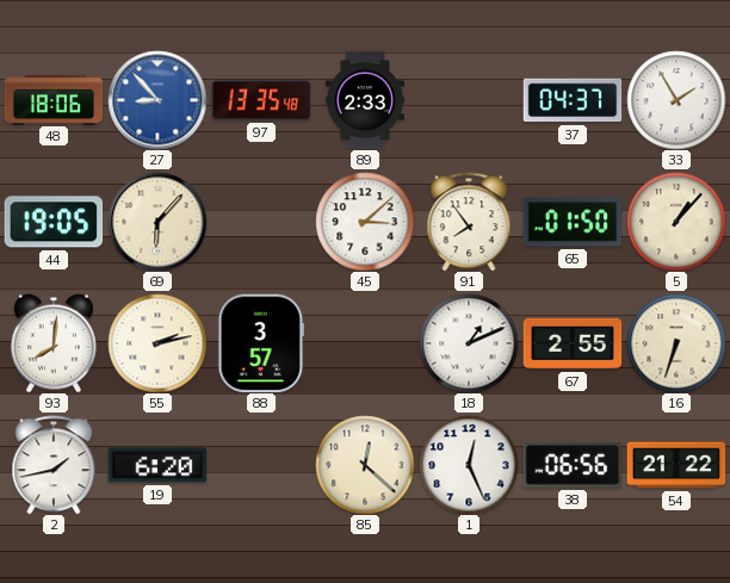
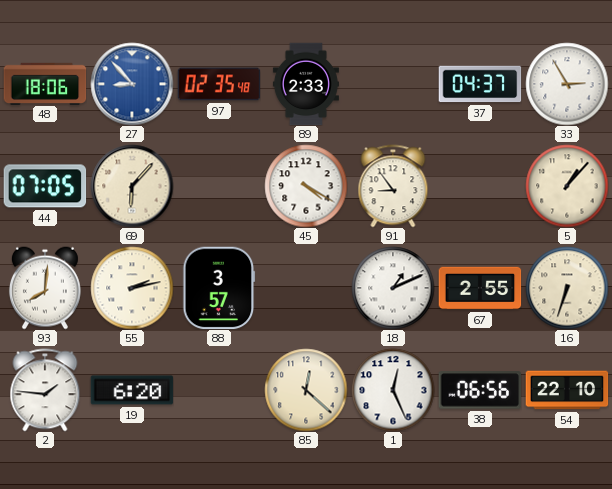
97: 13:35 -> 02:35 (219, 84)
33: 1:55 -> 2:55 (567, 84)
44: 19:05 -> 07:05 (45, 186)
45: 3:08 -> 4:20 (306, 186)
91: 7:54 -> 8:54 (393, 186)
65: 01:50 -> none (573, 222)
2: 1:43 -> 1:46 (45, 390)
54: 21:22 -> 22:10 (567, 390)
